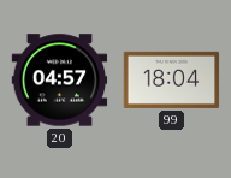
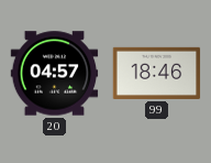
99: 18:04 -> 18:46 (157, 73)
